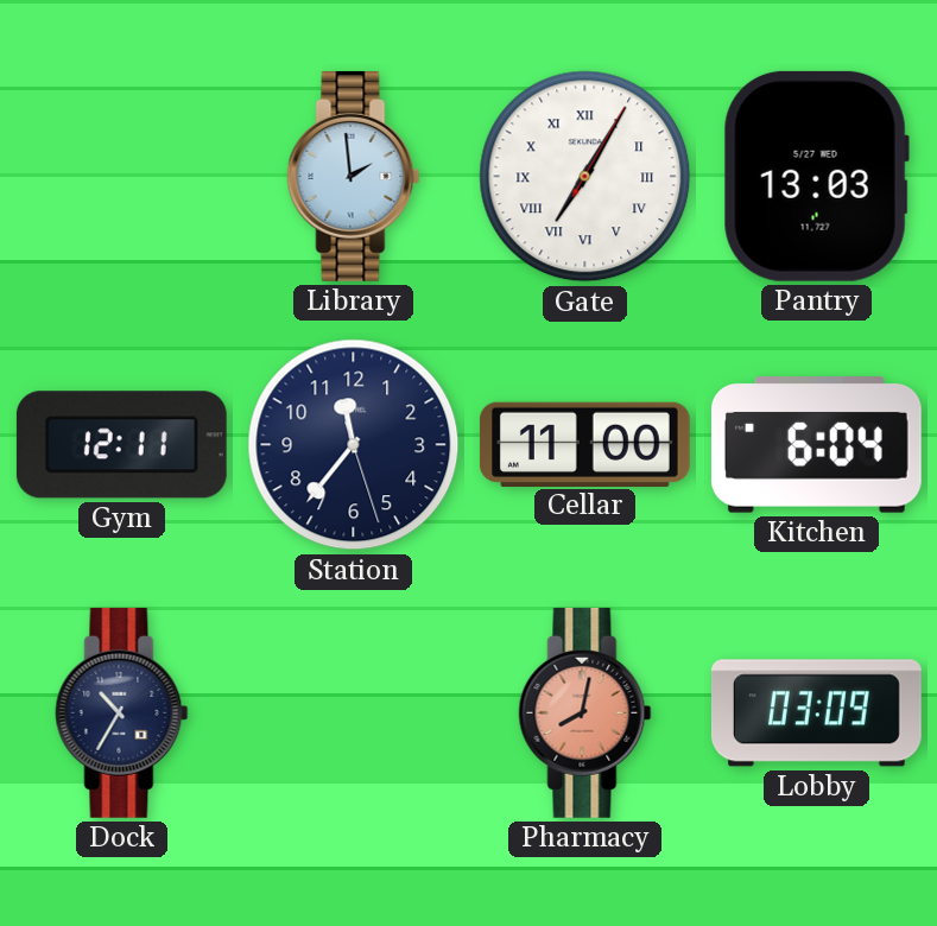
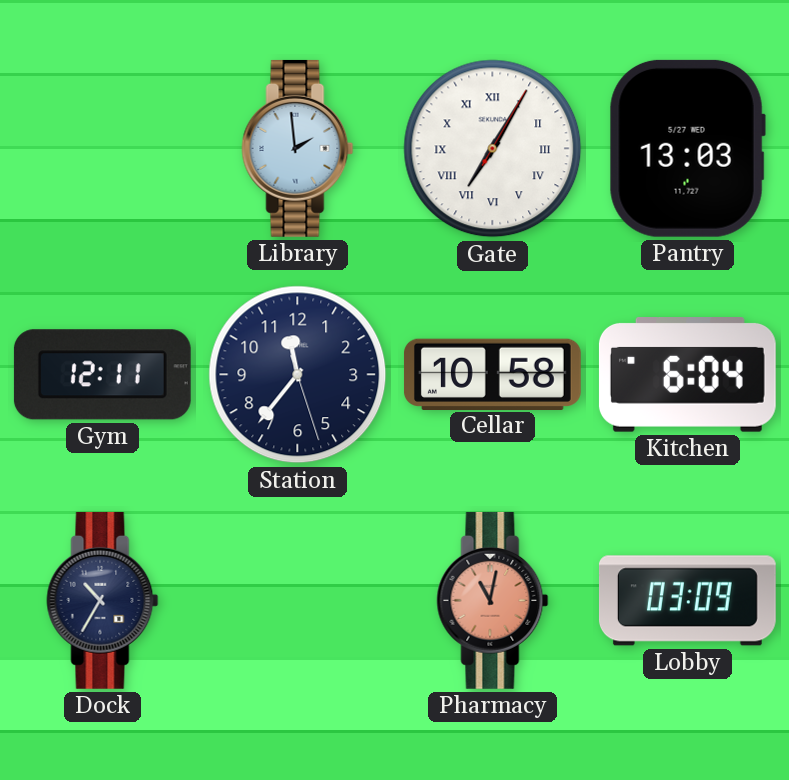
Cellar: 11:00 -> 10:58 (492, 374)
Pharmacy: 8:02 -> 11:02 (493, 600)
